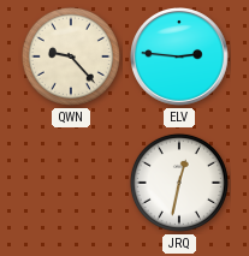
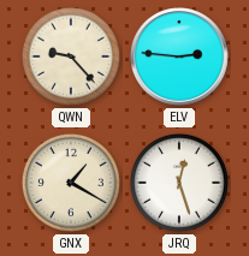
GNX: none -> 1:20 (71, 183)
JRQ: 12:32 -> 12:27 (179, 183)
